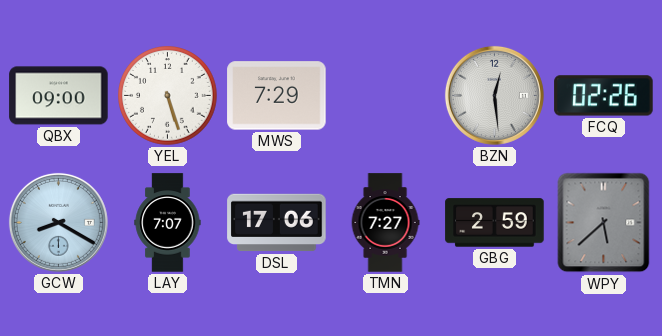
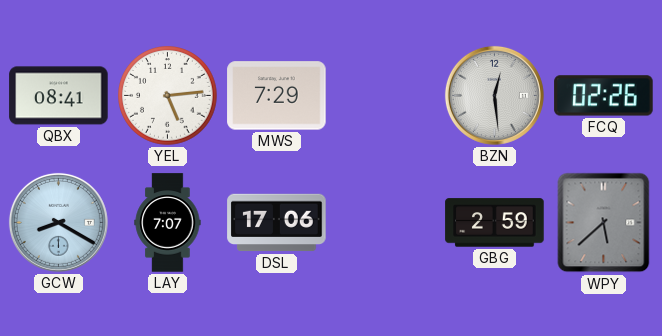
QBX: 09:00 -> 08:41 (59, 96)
YEL: 5:27 -> 5:14 (168, 96)
TMN: 7:27 -> none (385, 223)
